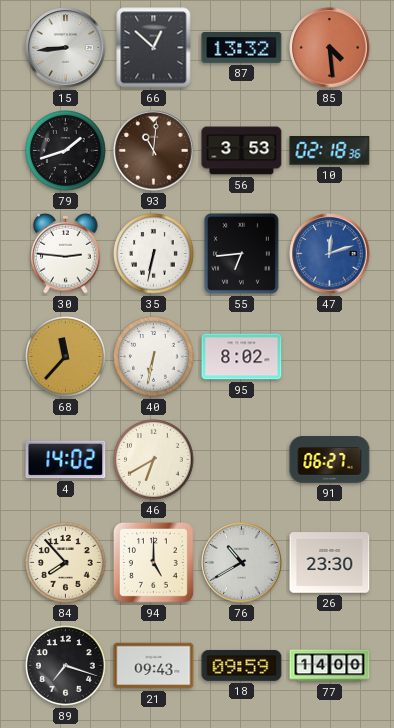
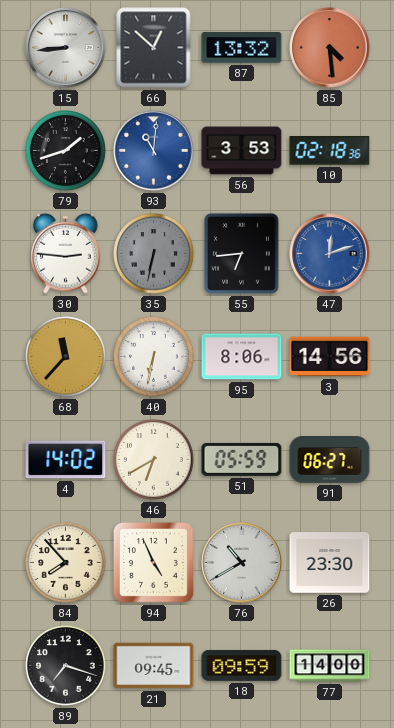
93 dial: brown -> blue (154, 151)
35 dial: white -> grey (154, 254)
95: 8:02 -> 8:06 (242, 357)
3: none -> 14:56 (330, 357)
51: none -> 05:59 (242, 459)
94: 5:00 -> 4:56 (153, 562)
21: 09:43 -> 09:45 (154, 666)
